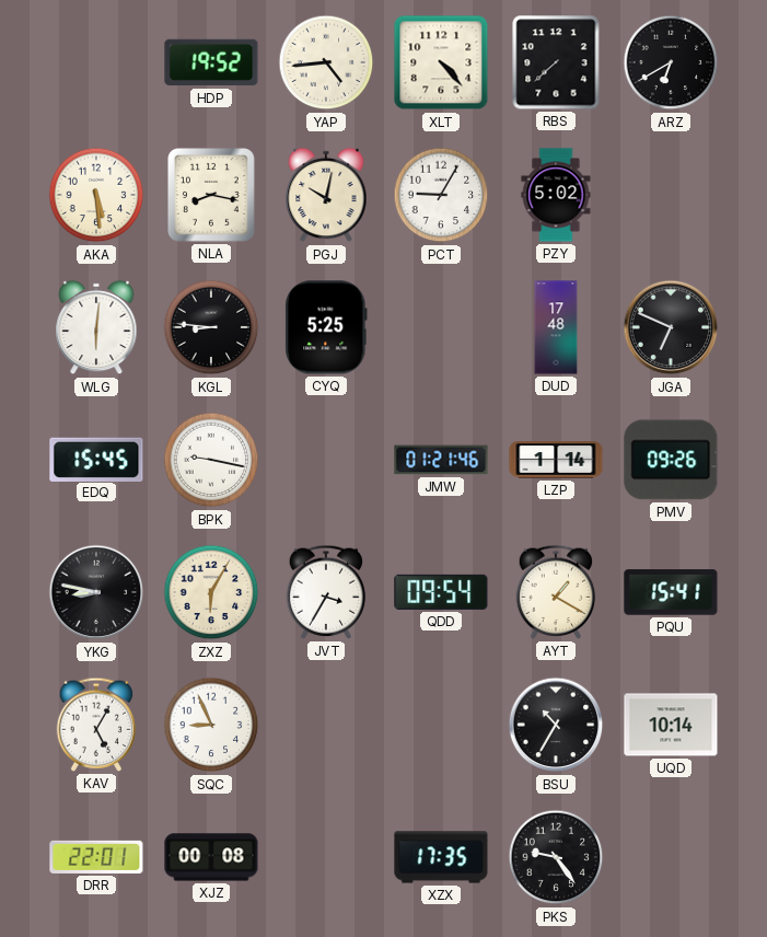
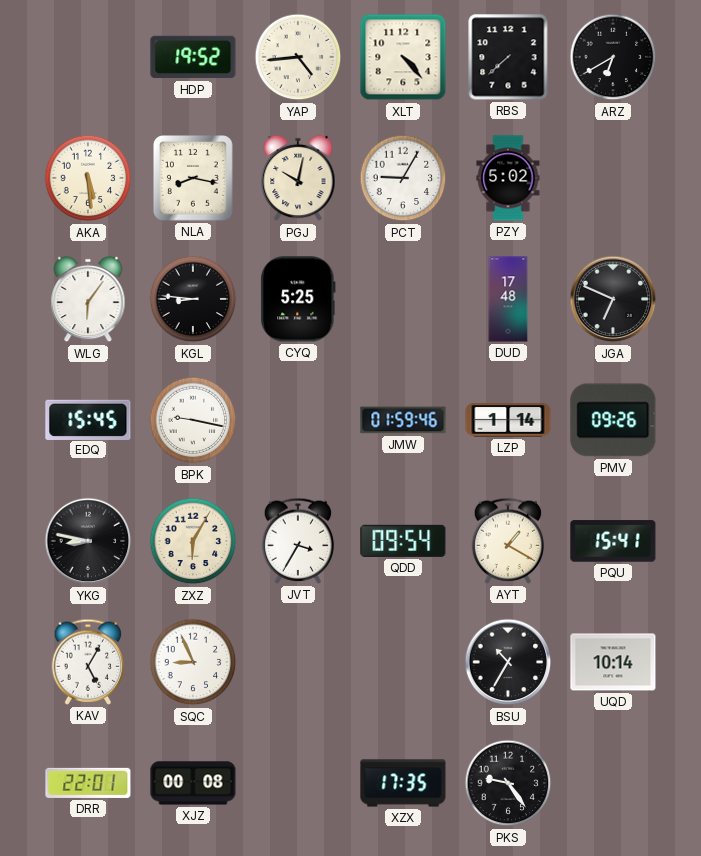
WLG: 6:01 -> 6:06 (88, 299)
JMW: 01:21 -> 01:59 (403, 420)
